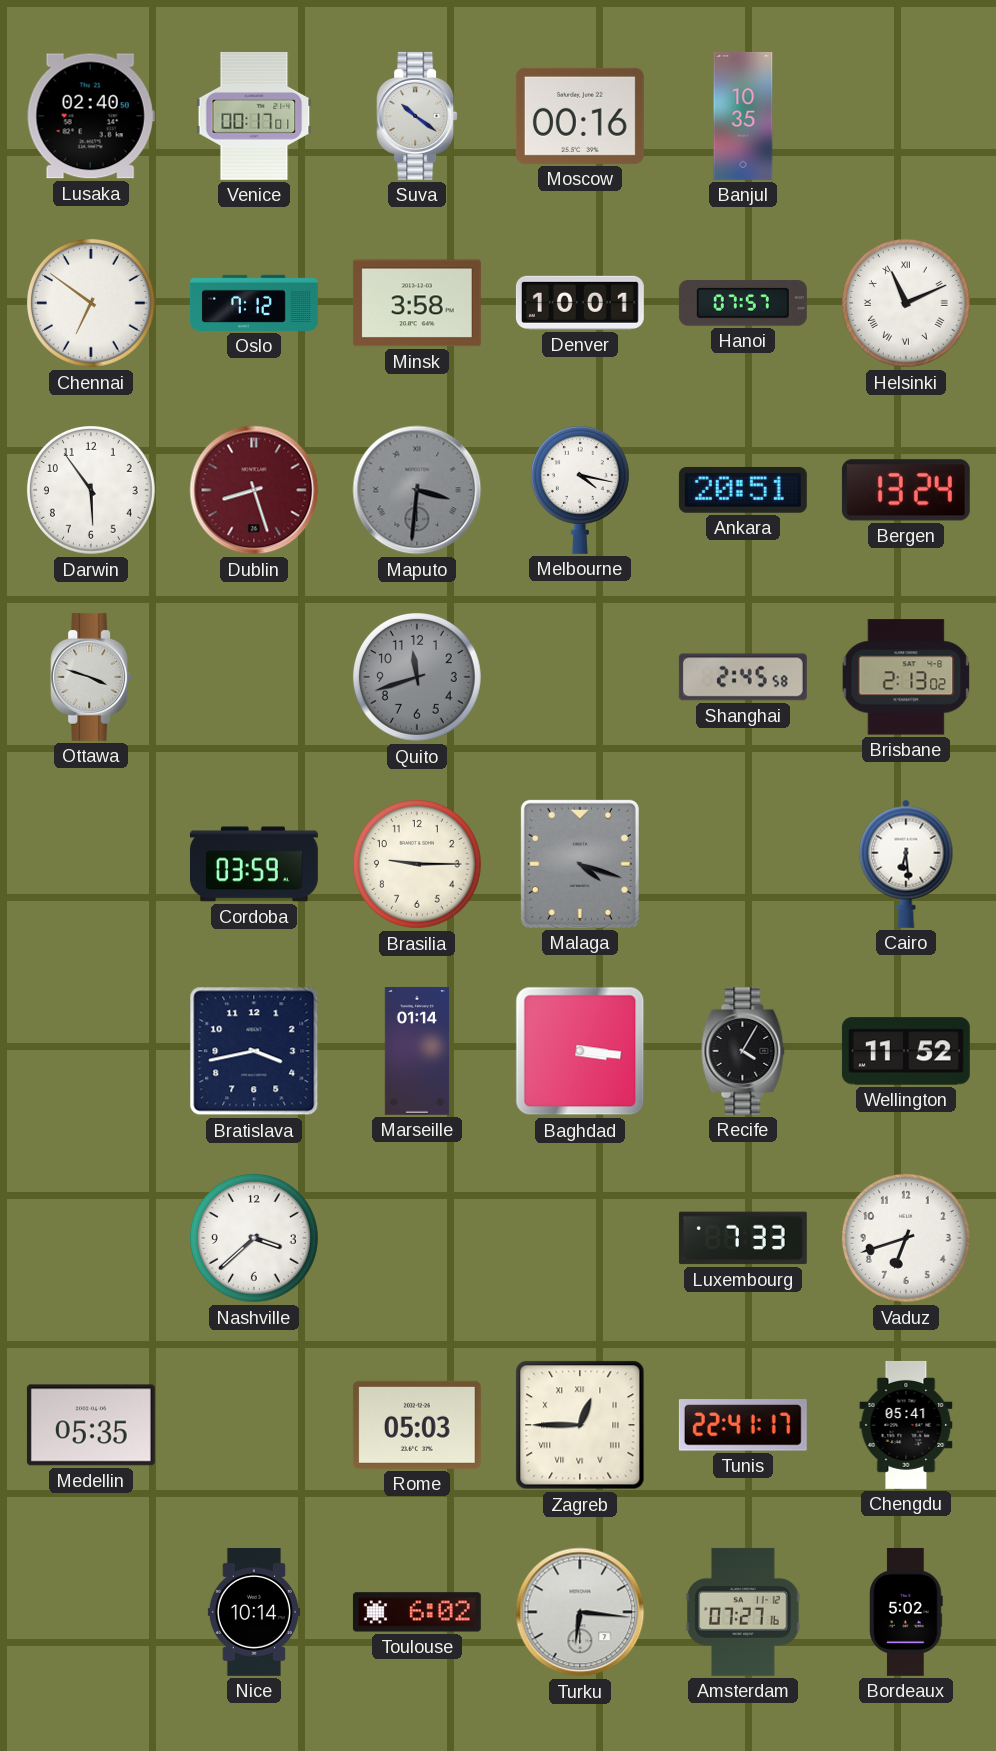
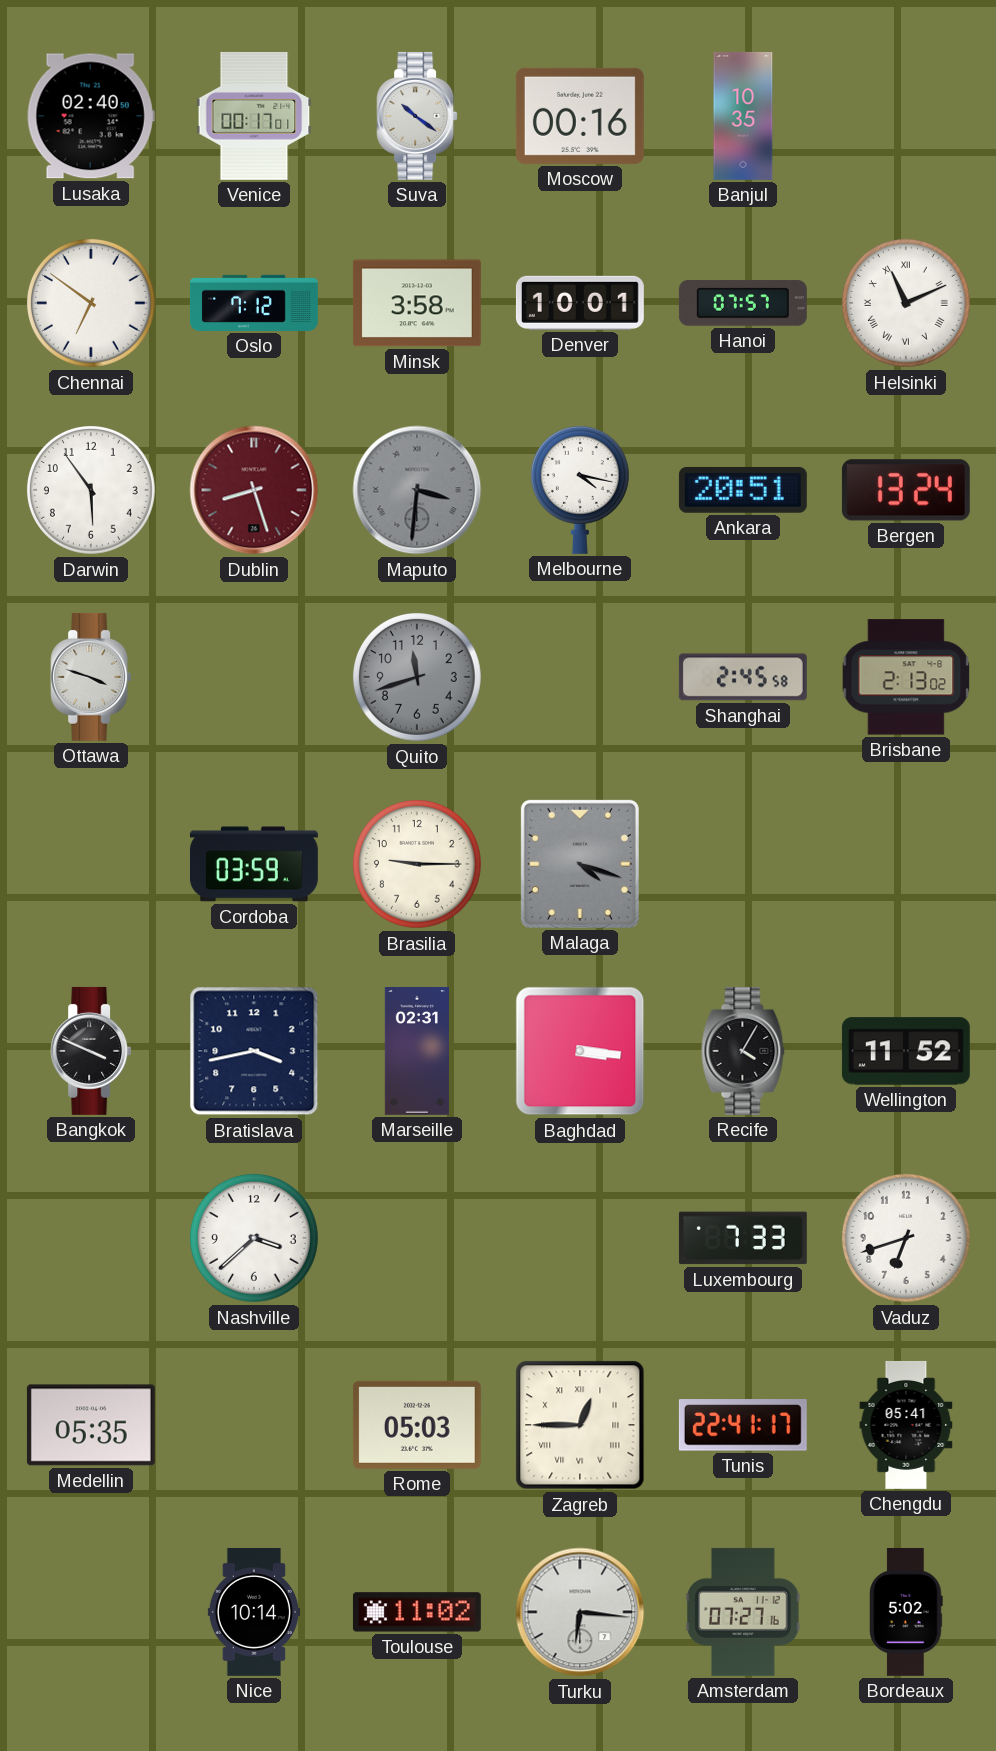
Cairo: 6:29 -> none (906, 864)
Bangkok: none -> 3:49 (91, 1051)
Marseille: 01:14 -> 02:31 (417, 1051)
Toulouse: 6:02 -> 11:02 (417, 1612)
